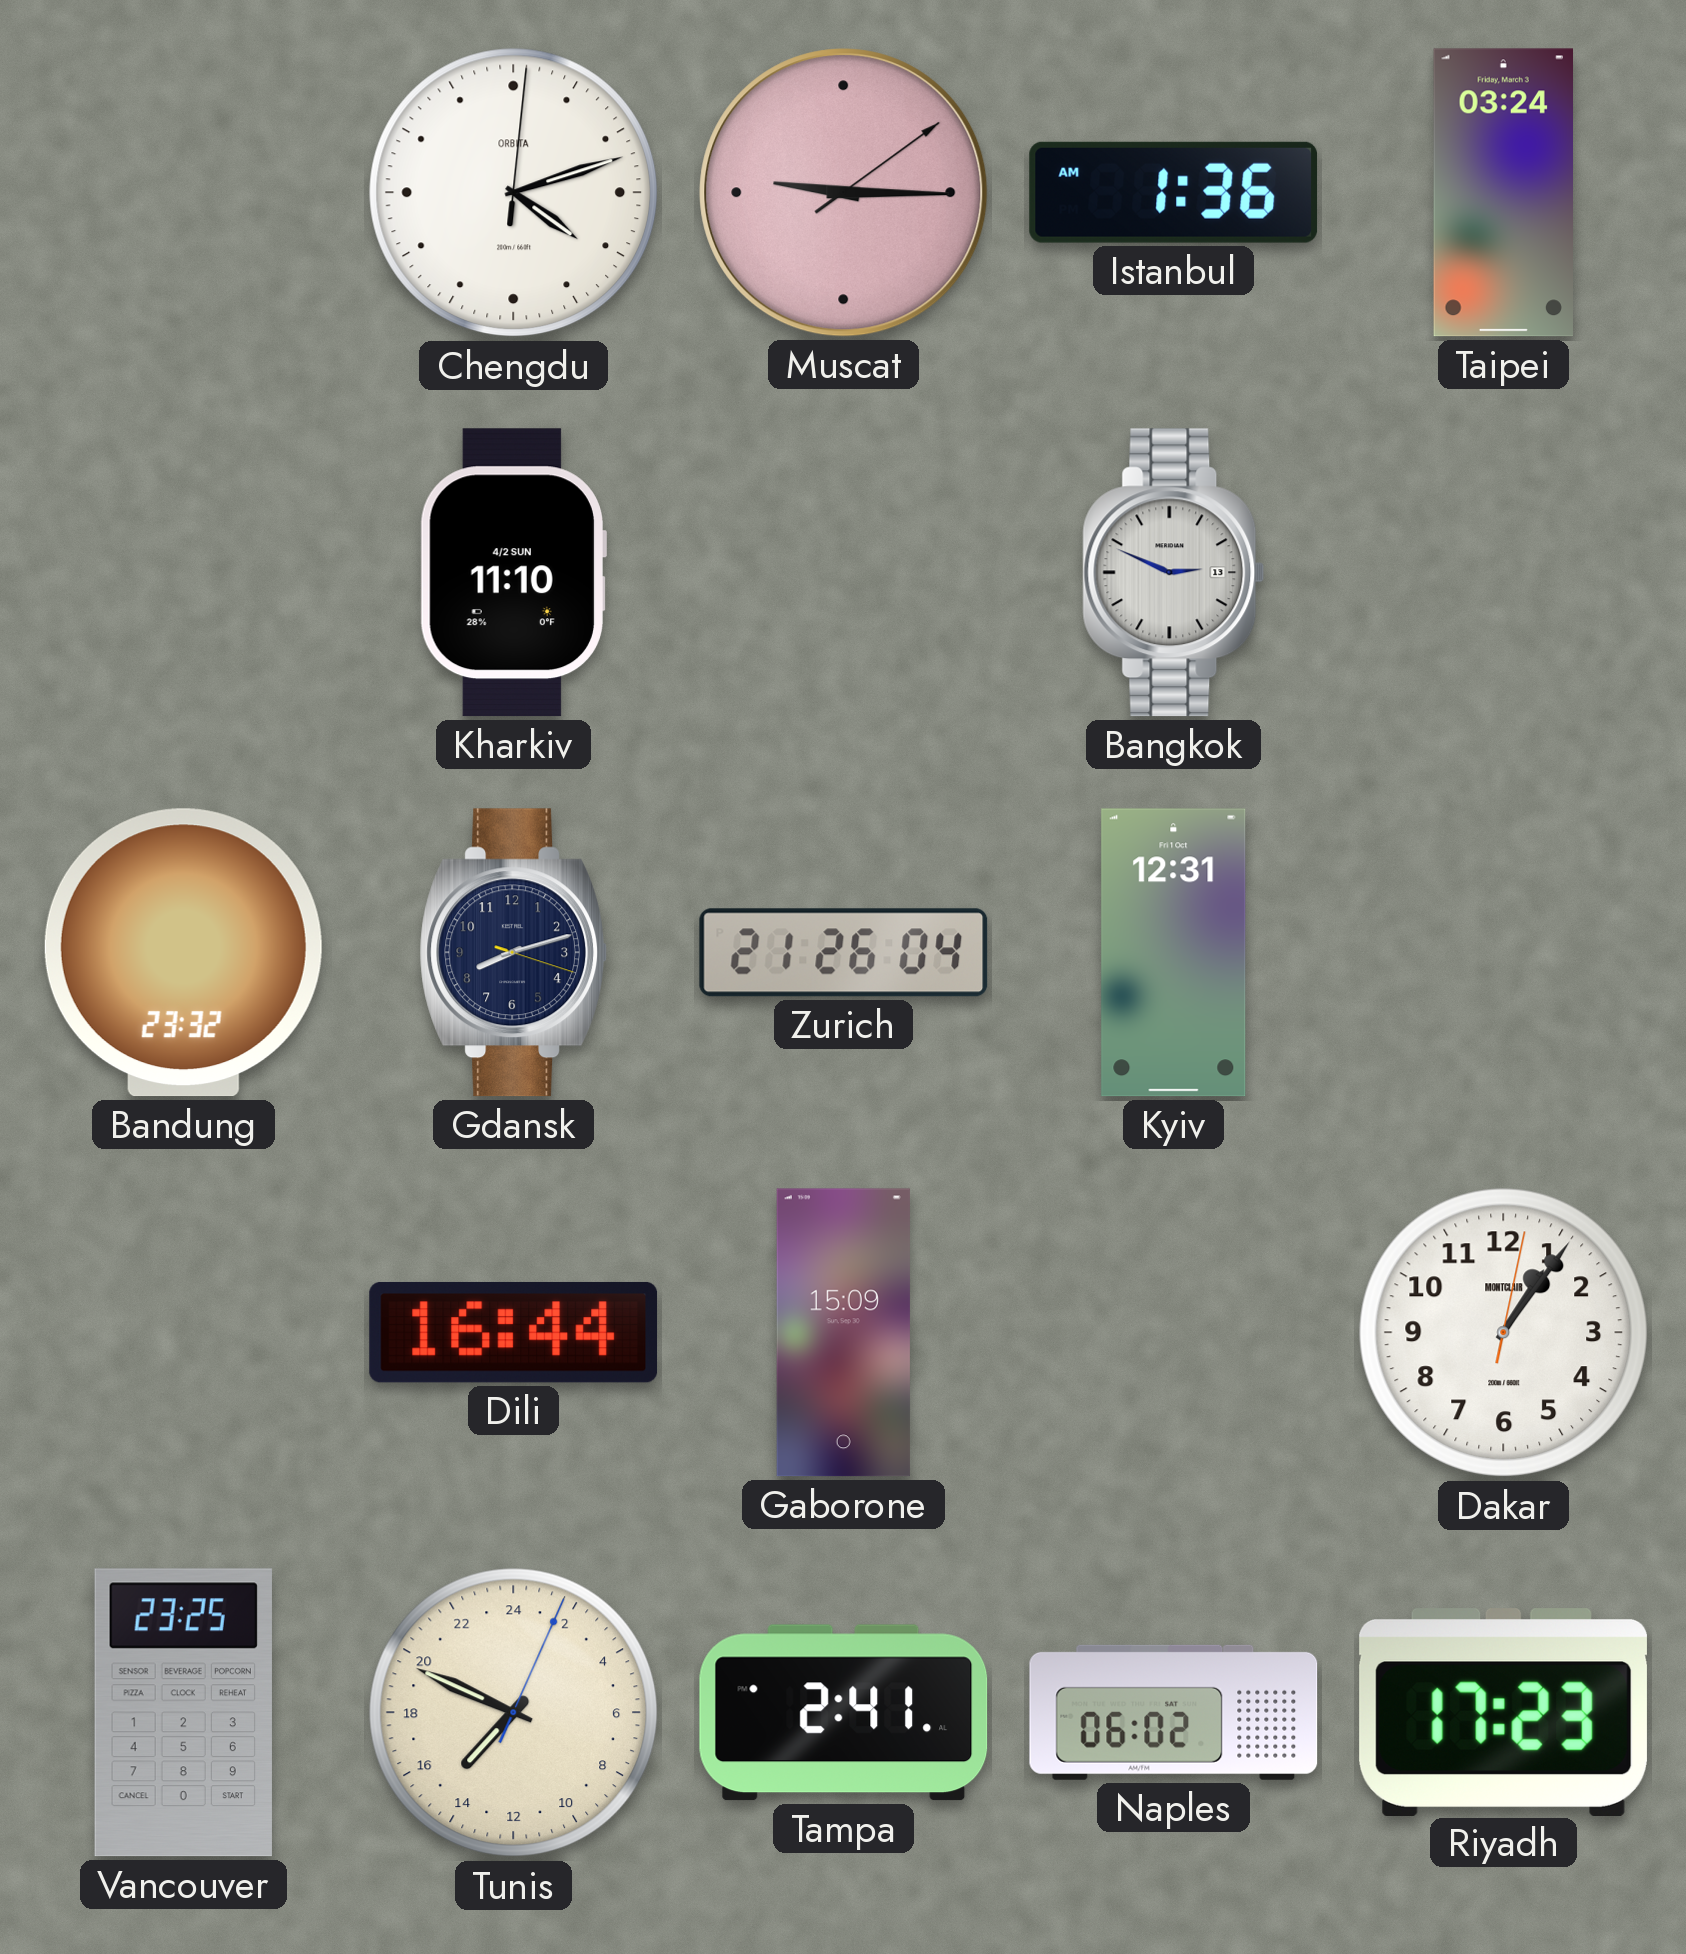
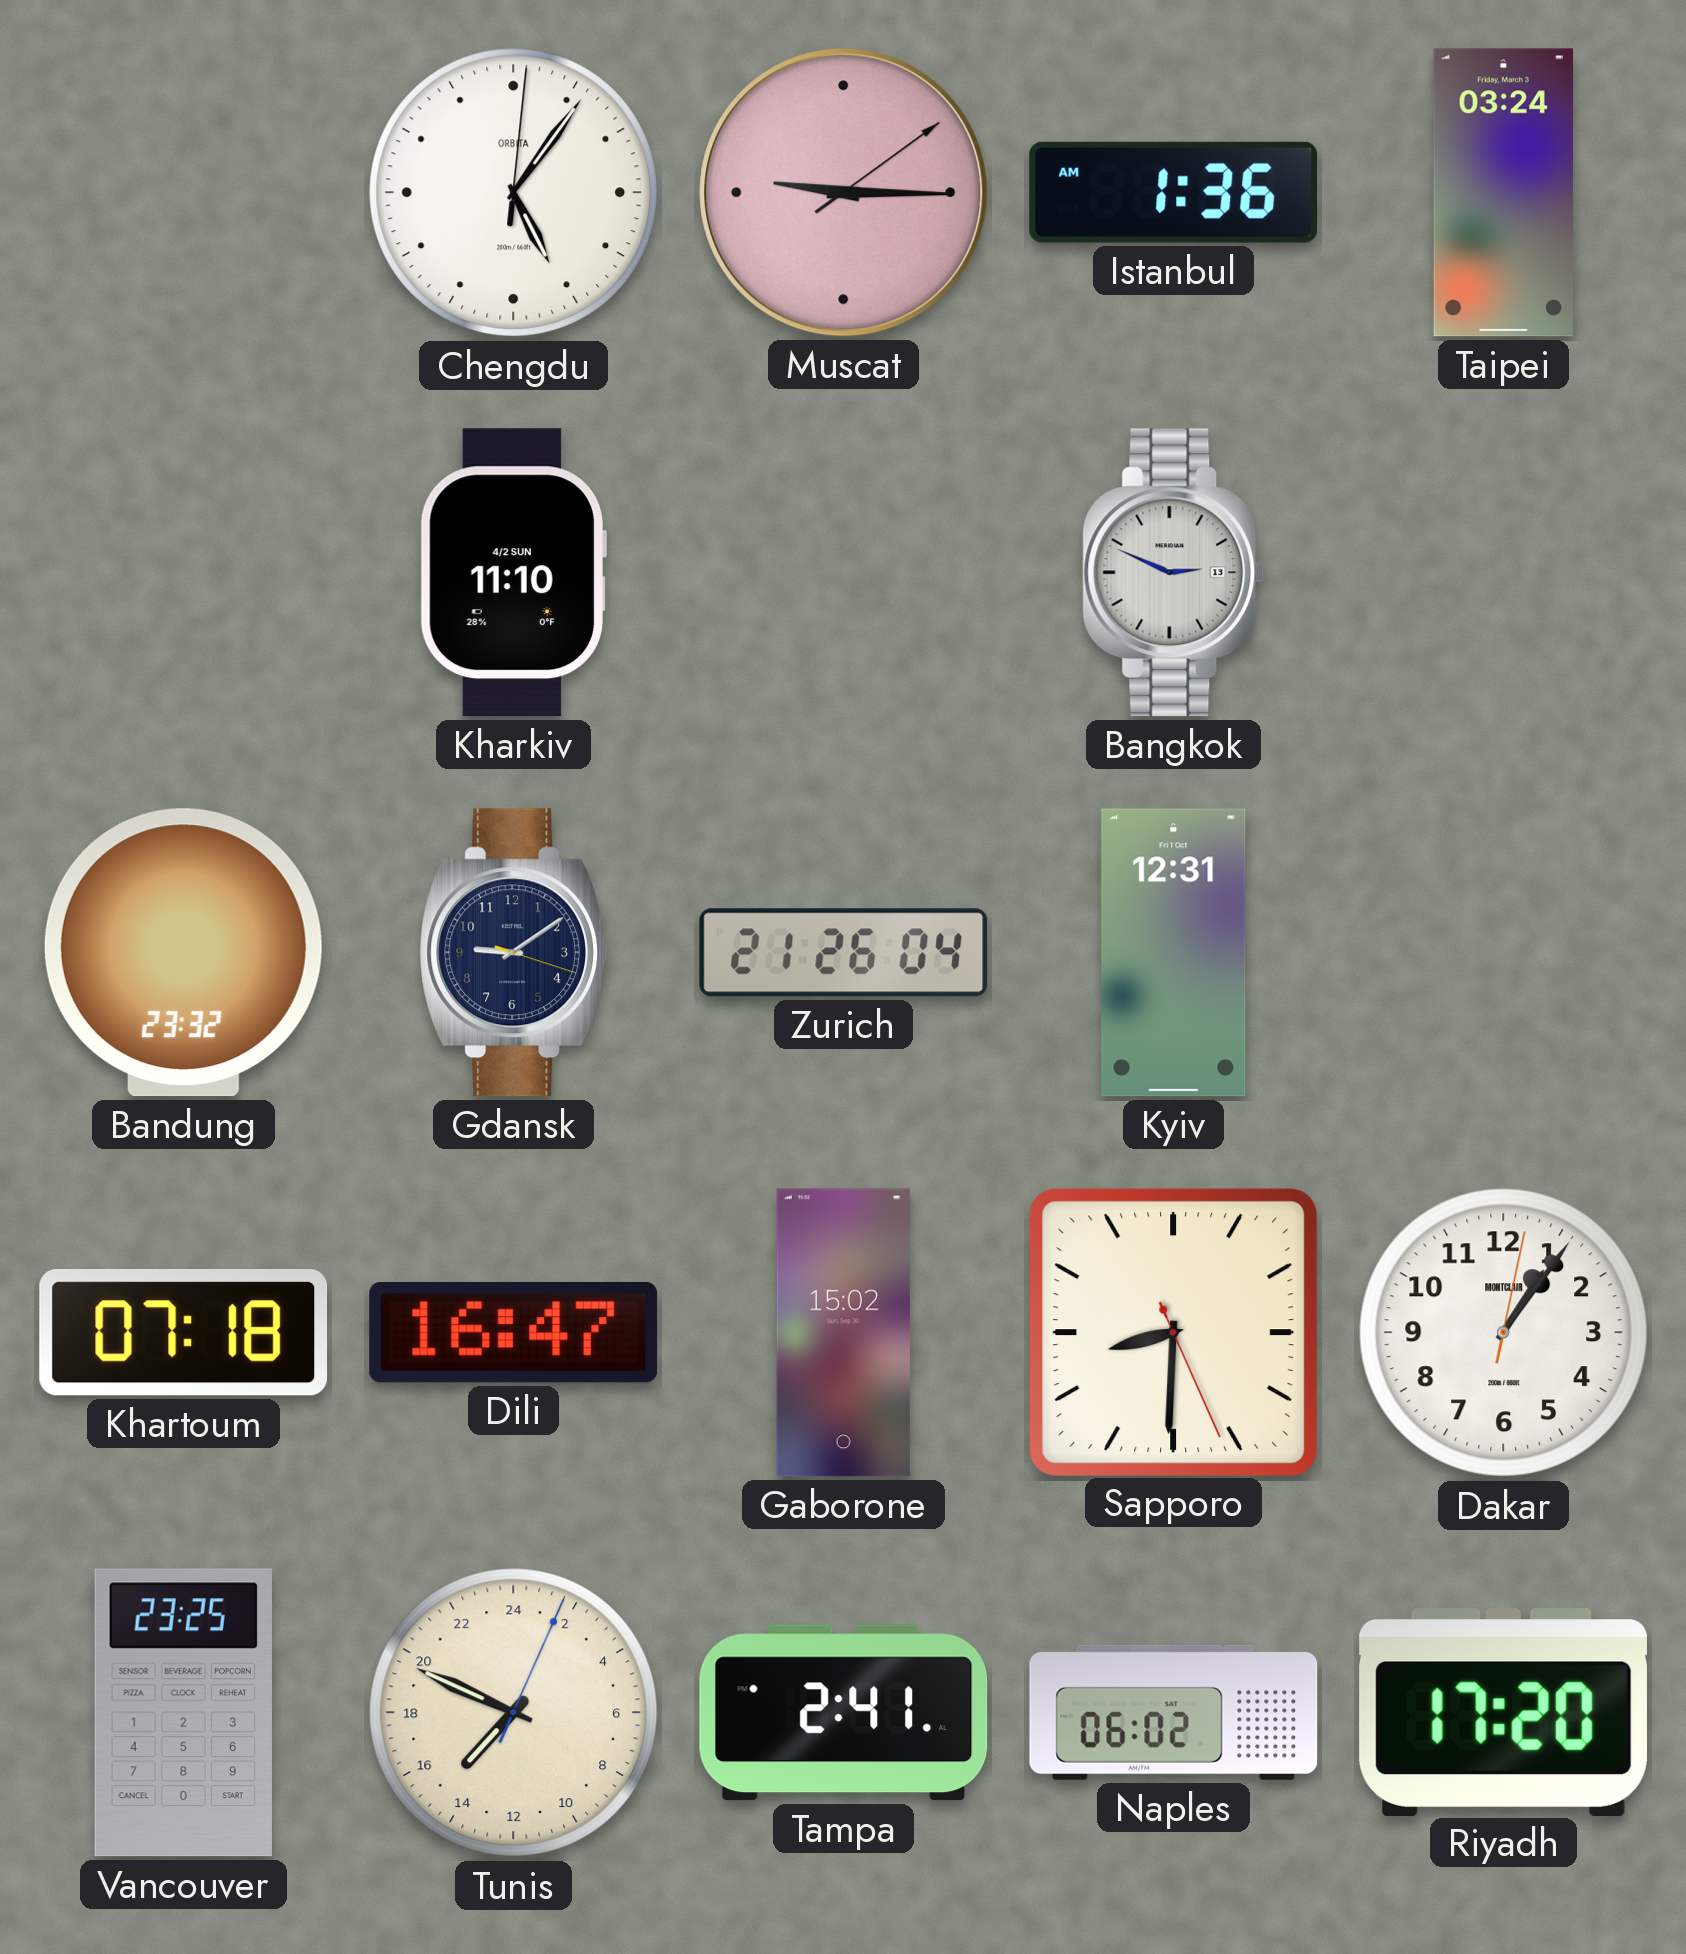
Chengdu: 4:12 -> 5:06 (514, 193)
Gdansk: 8:12 -> 9:09 (513, 953)
Khartoum: none -> 07:18 (184, 1333)
Dili: 16:44 -> 16:47 (514, 1332)
Gaborone: 15:09 -> 15:02 (843, 1333)
Sapporo: none -> 8:30 (1173, 1332)
Riyadh: 17:23 -> 17:20 (1503, 1712)
